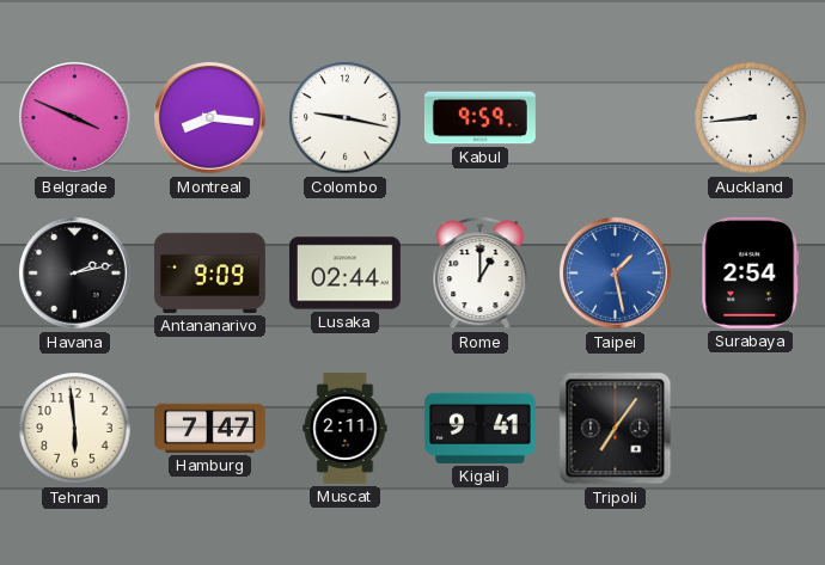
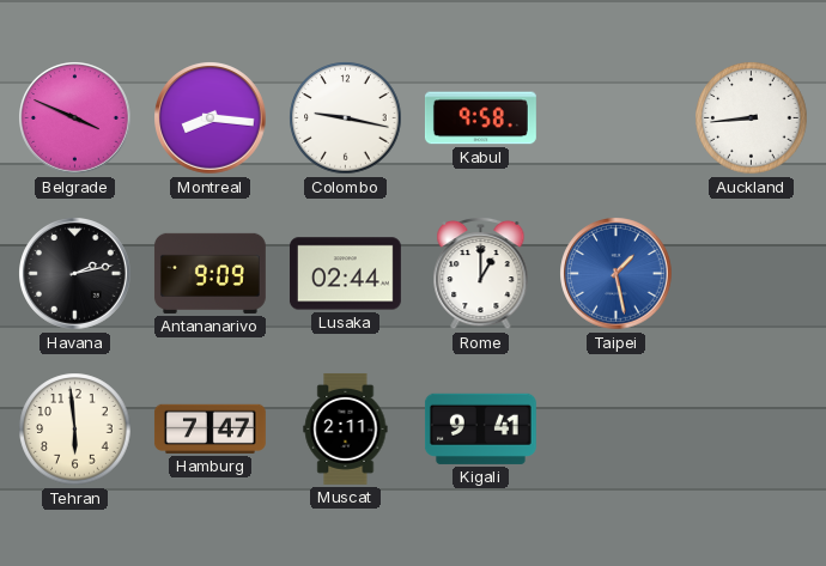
Kabul: 9:59 -> 9:58 (480, 118)
Surabaya: 2:54 -> none (751, 272)
Tripoli: 7:06 -> none (616, 429)
